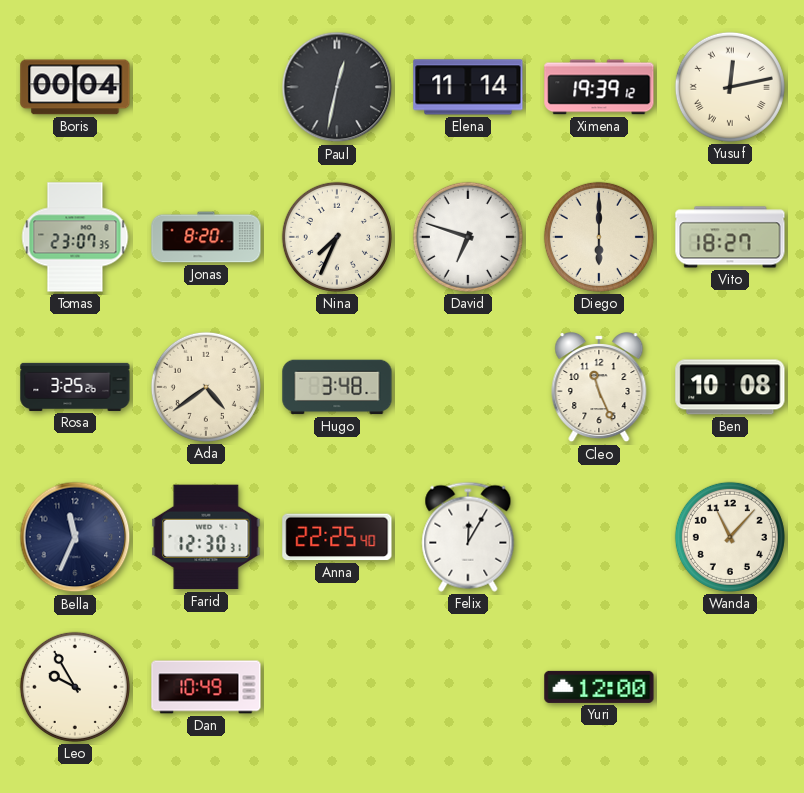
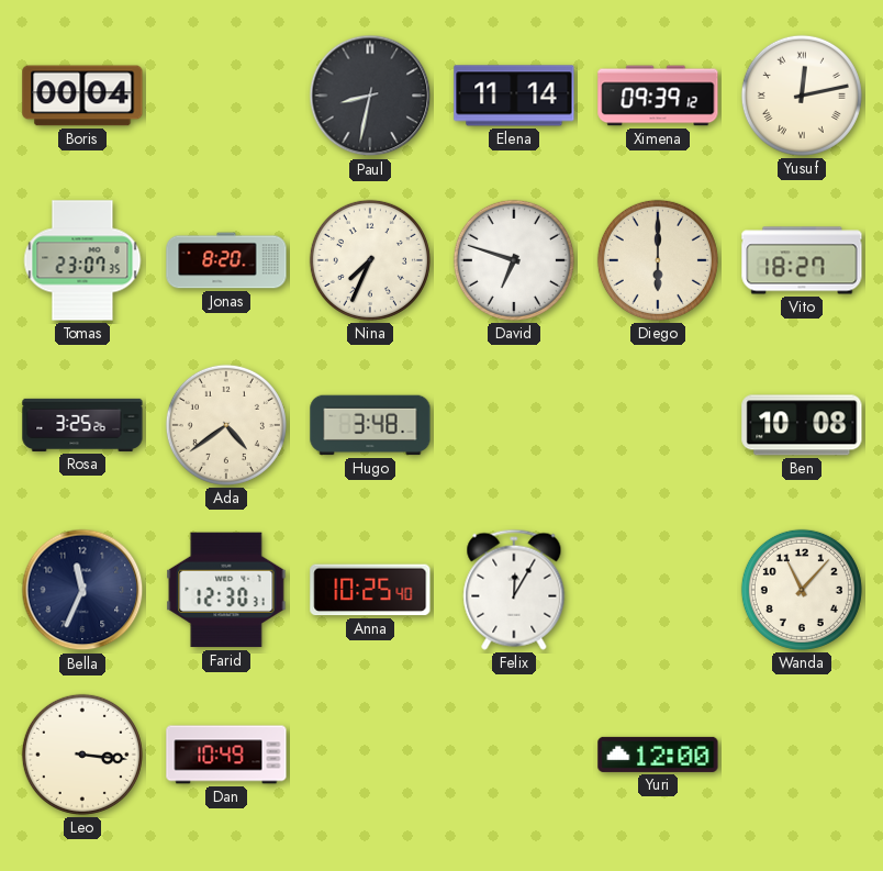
Paul: 12:32 -> 8:32 (370, 96)
Ximena: 19:39 -> 09:39 (658, 96)
Cleo: 11:26 -> none (599, 388)
Anna: 22:25 -> 10:25 (370, 590)
Leo: 9:55 -> 3:16 (82, 755)
